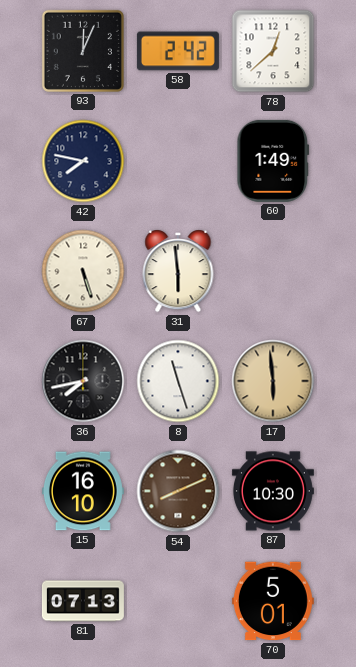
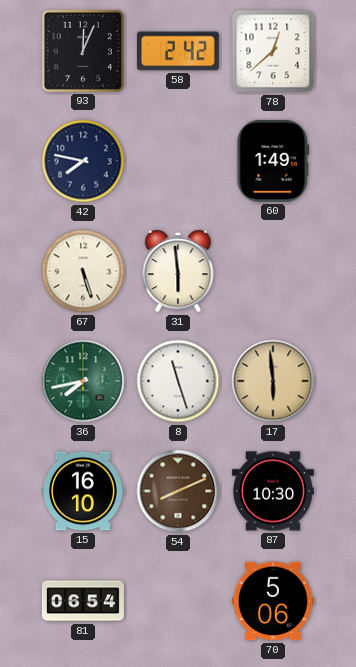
36 dial: black -> green (83, 381)
81: 07:13 -> 06:54 (83, 601)
70: 5:01 -> 5:06 (273, 601)
